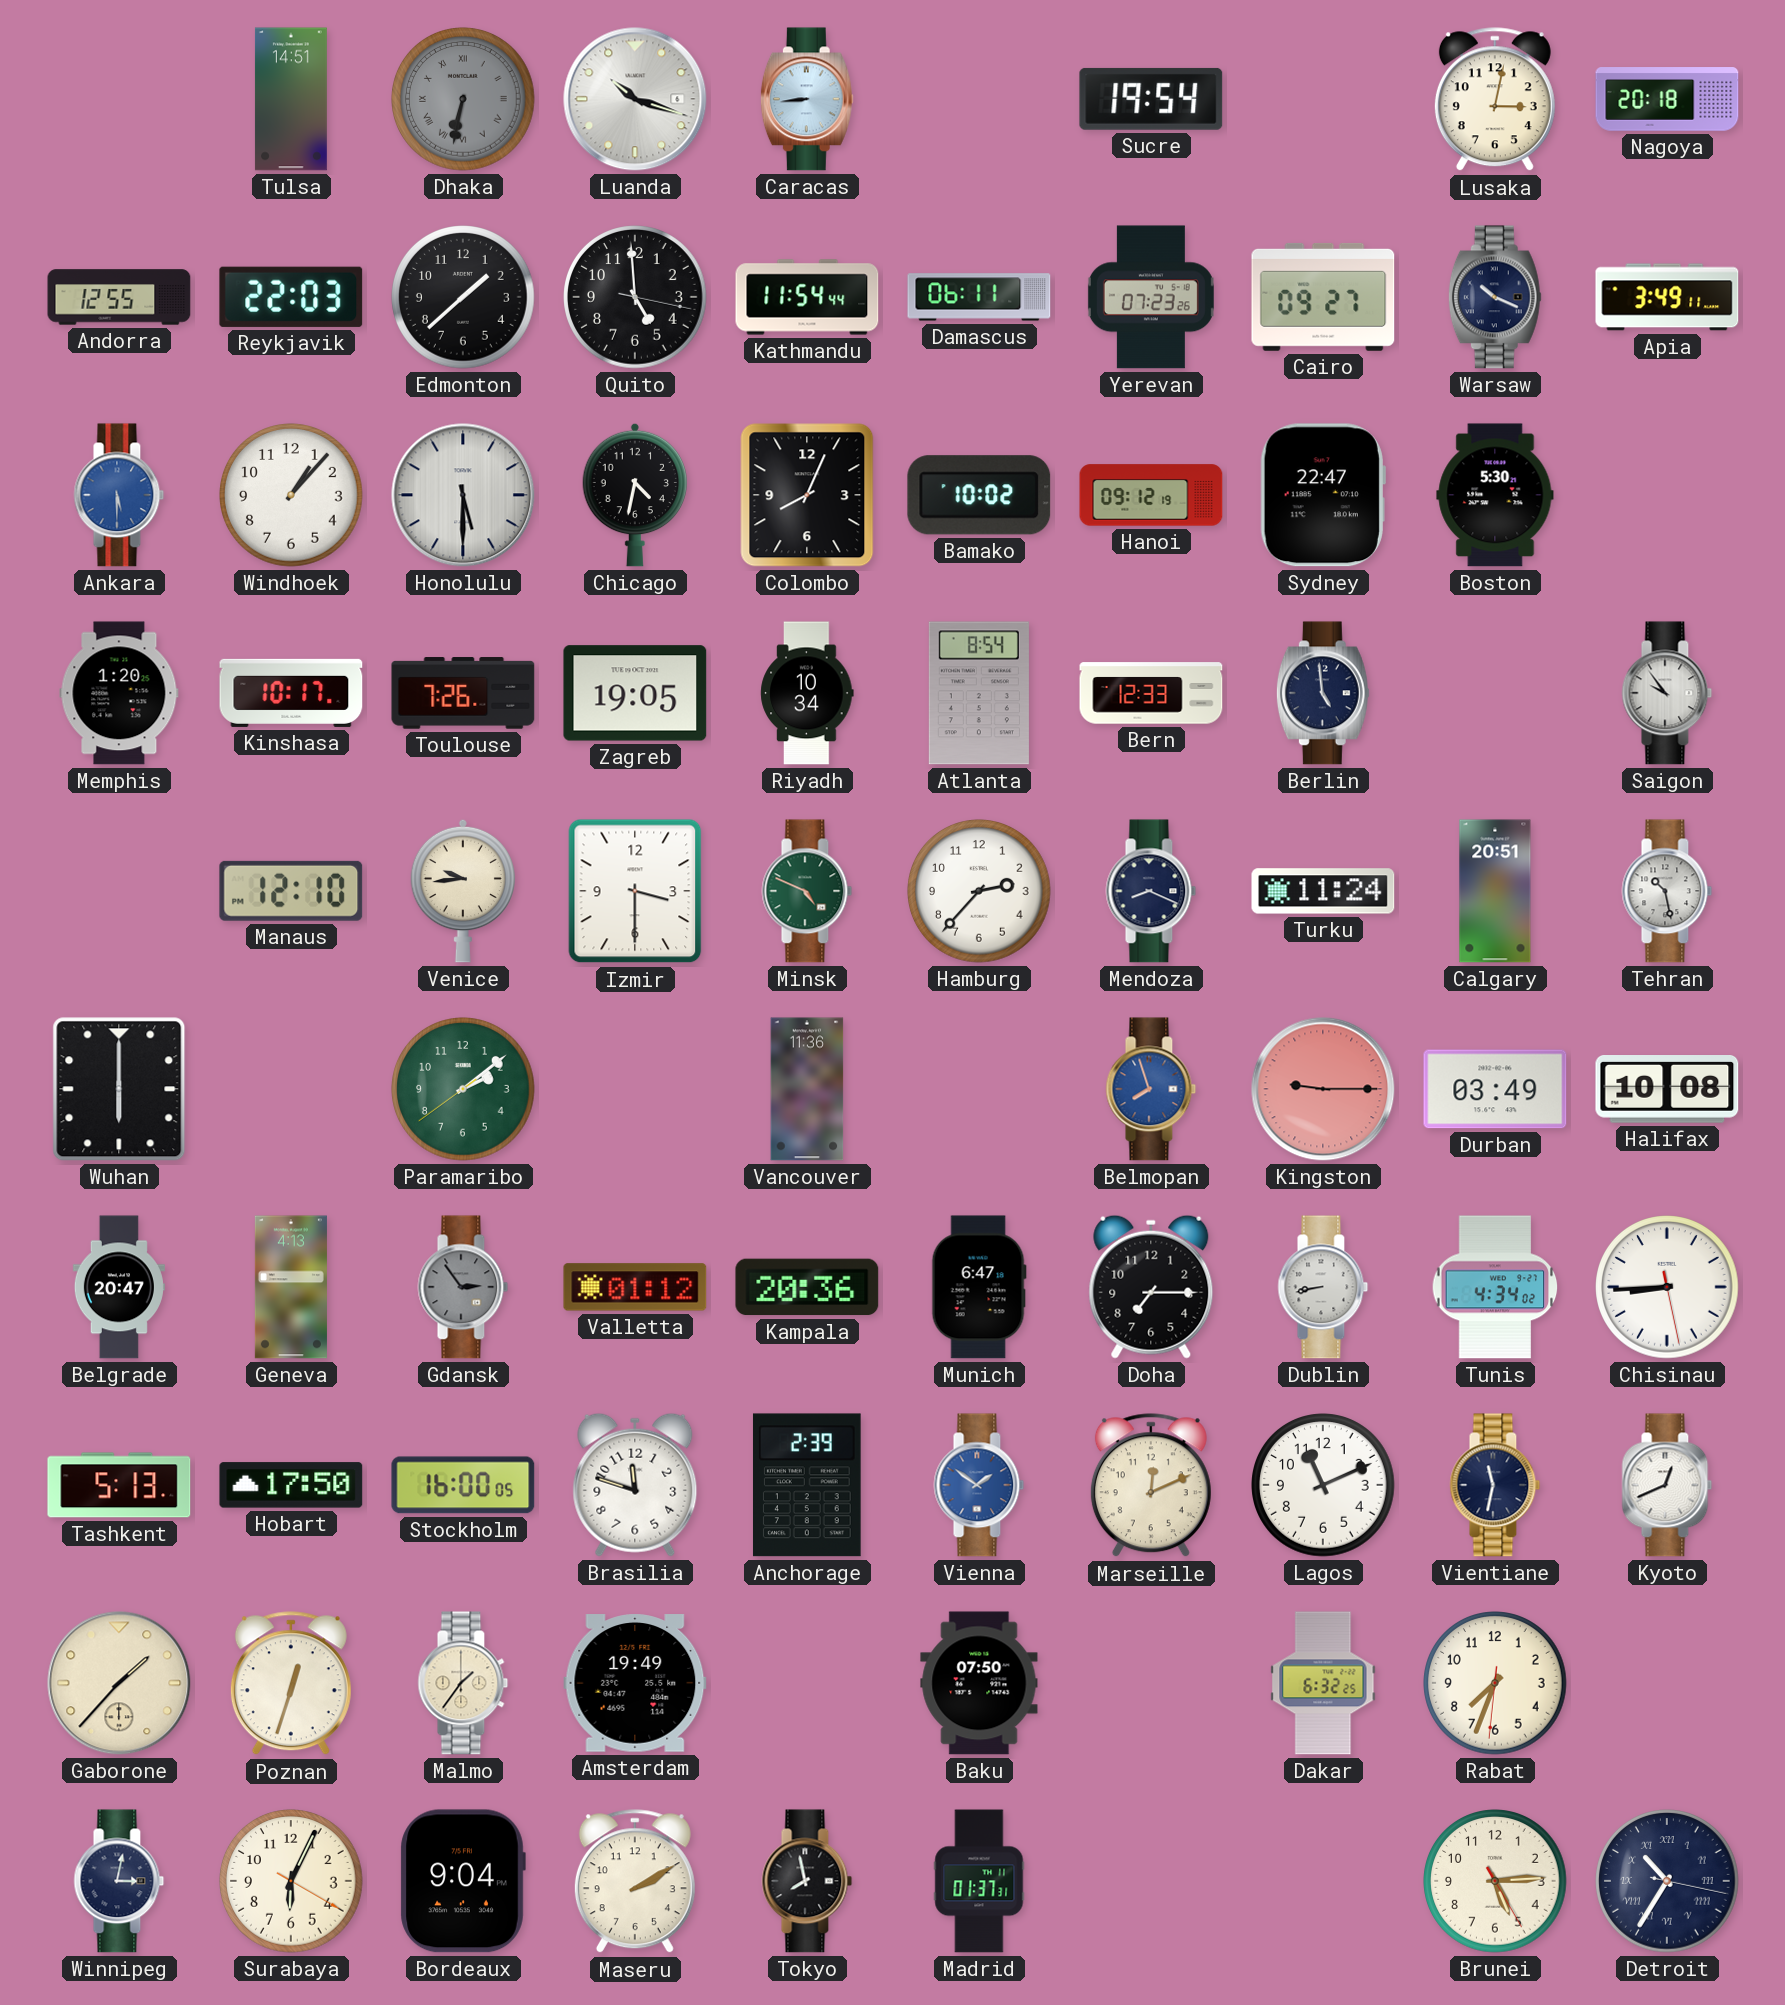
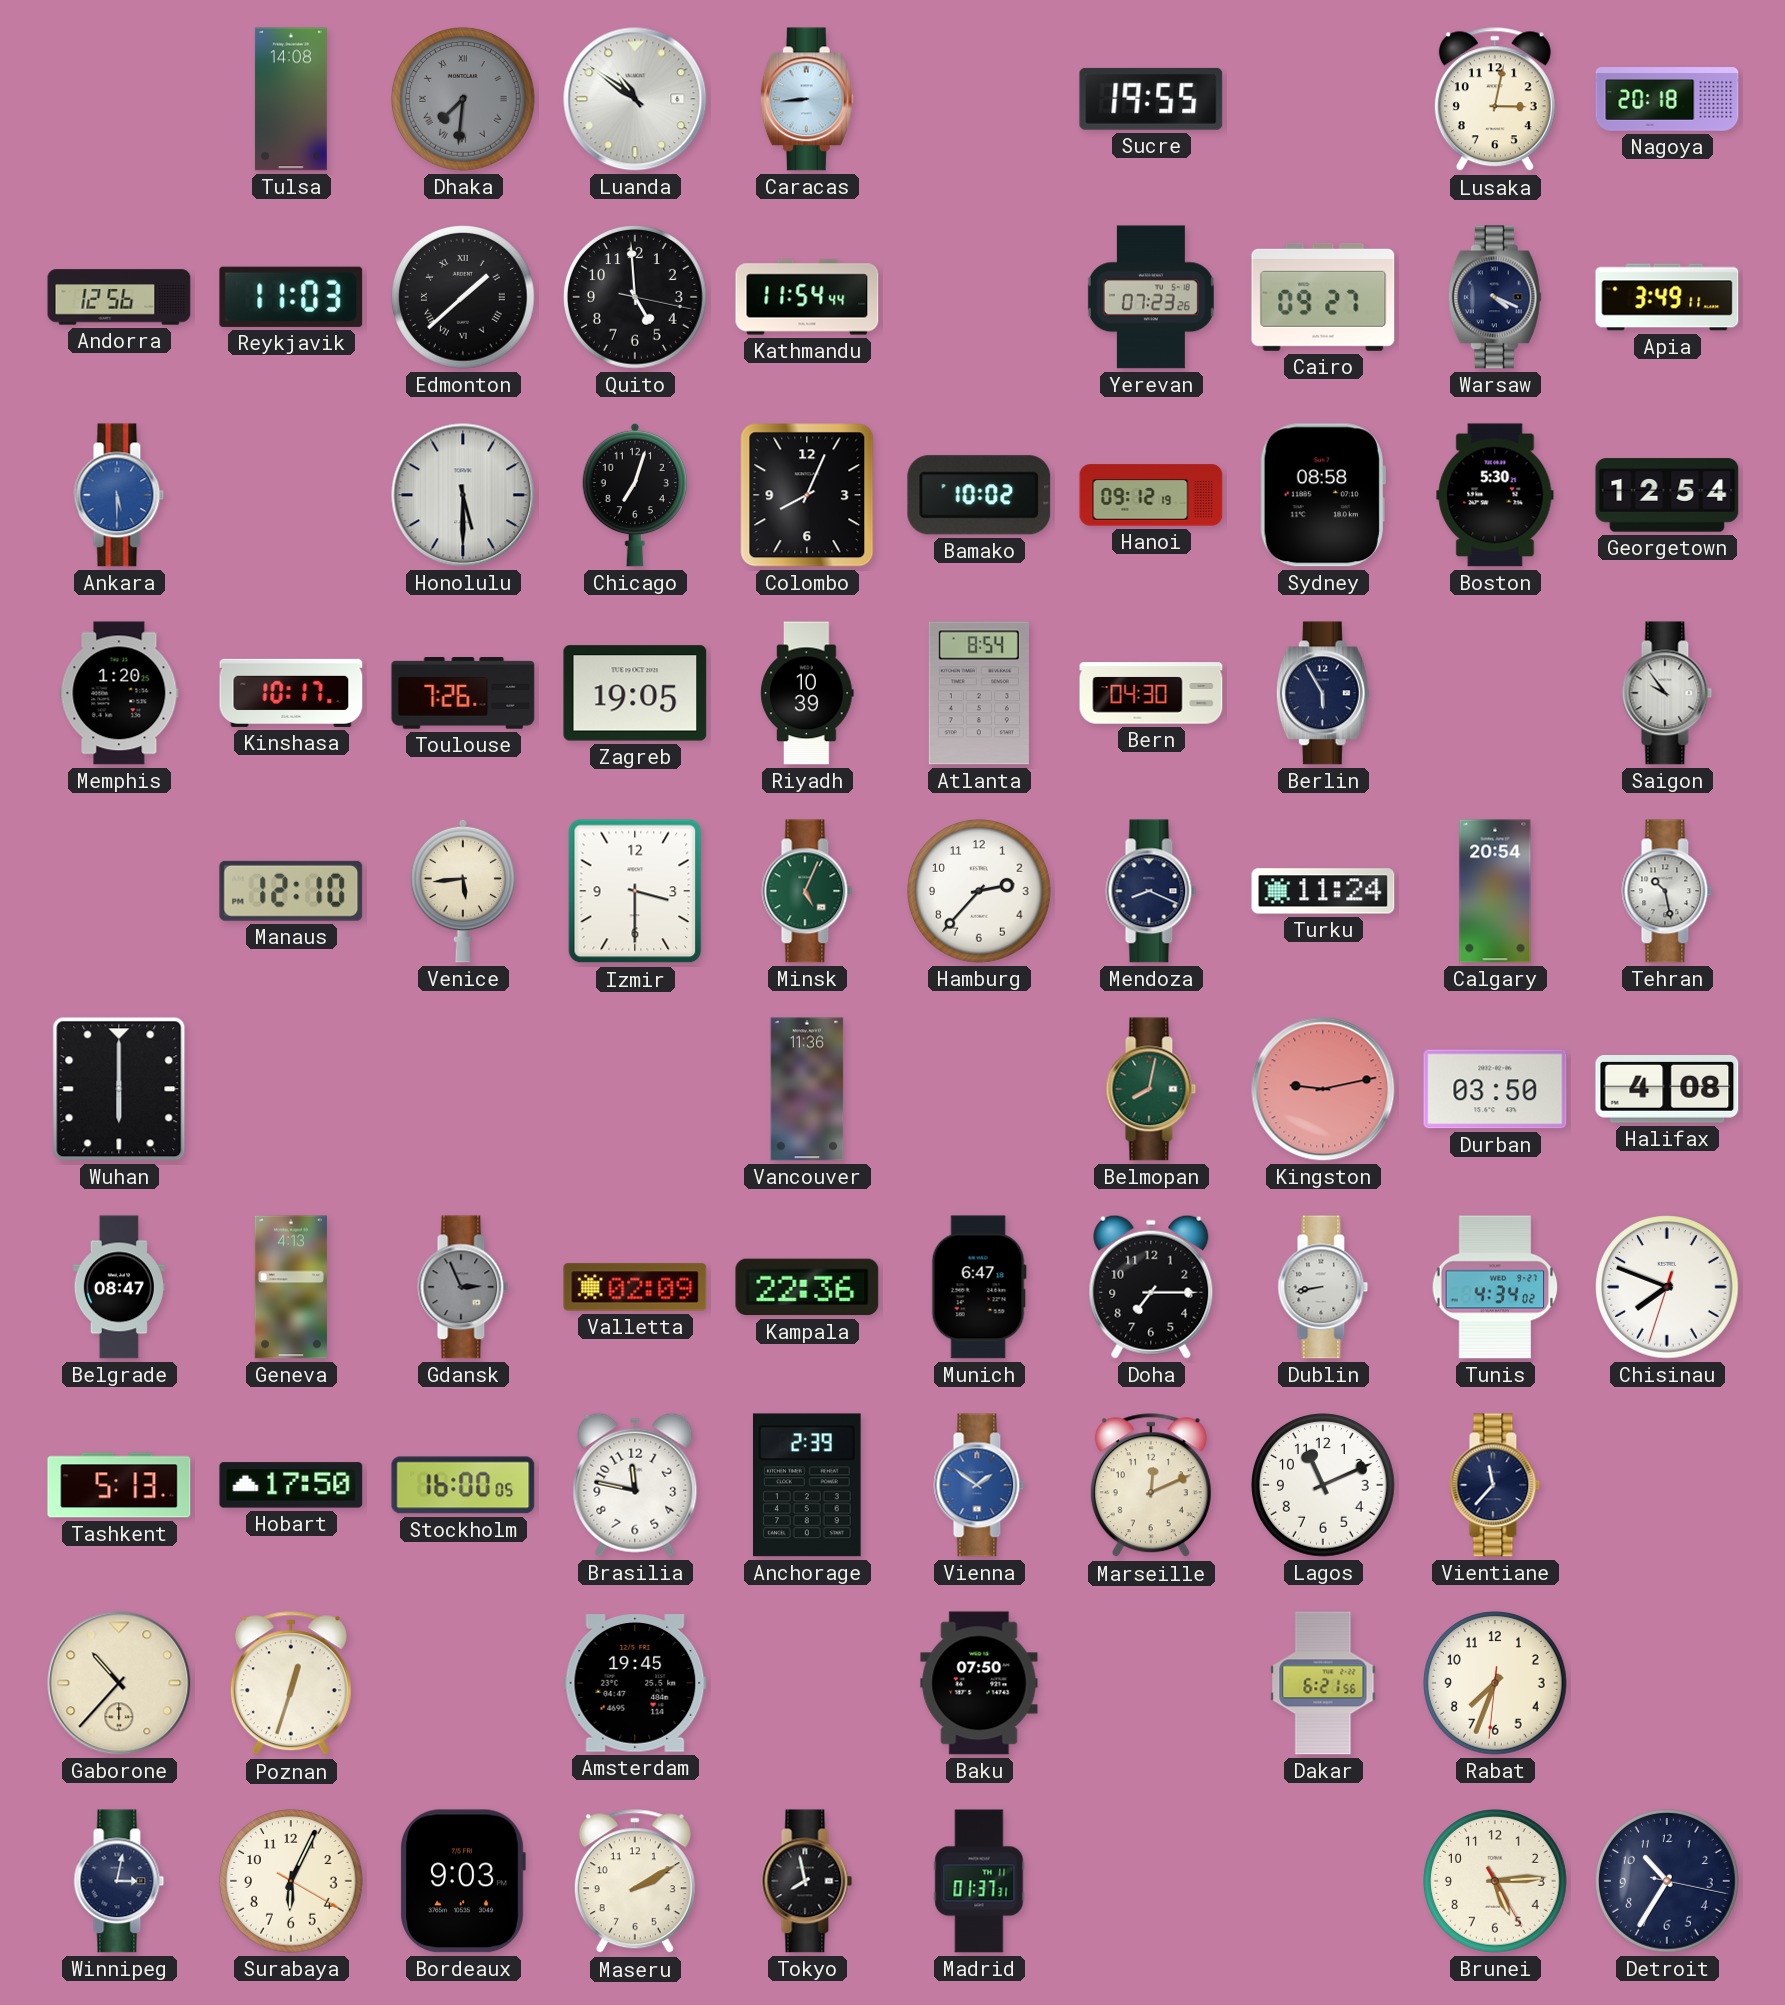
Tulsa: 14:51 -> 14:08 (291, 99)
Dhaka: 6:32 -> 7:31 (463, 99)
Luanda: 10:18 -> 10:51 (635, 99)
Sucre: 19:54 -> 19:55 (1151, 99)
Andorra: 12:55 -> 12:56 (119, 297)
Reykjavik: 22:03 -> 11:03 (291, 297)
Edmonton numerals: Arabic -> Roman (463, 297)
Damascus: 06:11 -> none (979, 297)
Warsaw: 10:19 -> 4:19 (1495, 297)
Windhoek: 1:07 -> none (291, 495)
Chicago: 4:32 -> 7:03 (635, 495)
Sydney: 22:47 -> 08:58 (1323, 495)
Georgetown: none -> 12:54 (1667, 495)
Riyadh: 10:34 -> 10:39 (807, 693)
Bern: 12:33 -> 04:30 (1151, 693)
Berlin: 4:59 -> 5:55 (1323, 693)
Venice: 9:44 -> 5:44 (463, 891)
Minsk: 4:49 -> 5:04 (807, 891)
Calgary: 20:51 -> 20:54 (1495, 891)
Paramaribo: 2:08 -> none (463, 1089)
Belmopan: 7:57 -> 8:02 (1151, 1089)
Belmopan dial: blue -> green (1151, 1089)
Kingston: 9:15 -> 9:13 (1323, 1089)
Durban: 03:49 -> 03:50 (1495, 1089)
Halifax: 10:08 -> 4:08 (1667, 1090)
Belgrade: 20:47 -> 08:47 (119, 1287)
Gdansk: 2:54 -> 2:56 (463, 1287)
Valletta: 01:12 -> 02:09 (635, 1287)
Kampala: 20:36 -> 22:36 (807, 1287)
Chisinau: 8:44 -> 7:48 (1667, 1287)
Brasilia: 11:48 -> 11:47 (635, 1485)
Vientiane: 11:32 -> 11:37 (1495, 1485)
Kyoto: 12:41 -> none (1667, 1485)
Gaborone: 1:37 -> 10:37 (119, 1683)
Malmo: 1:36 -> none (463, 1683)
Amsterdam: 19:49 -> 19:45 (635, 1683)
Dakar: 6:32 -> 6:21 (1323, 1683)
Bordeaux: 9:04 -> 9:03 (463, 1881)
Detroit numerals: Roman -> Arabic (1667, 1881)
